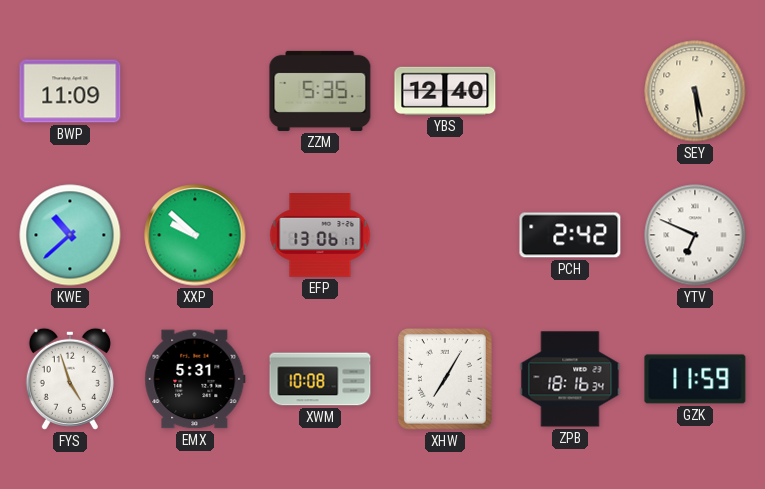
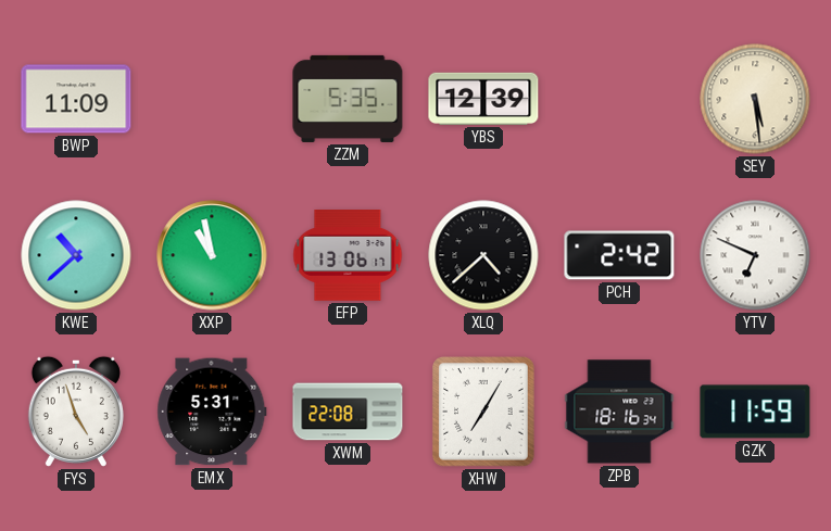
YBS: 12:40 -> 12:39 (483, 99)
XXP: 9:52 -> 10:58 (212, 255)
XLQ: none -> 4:38 (483, 255)
XWM: 10:08 -> 22:08 (348, 412)
